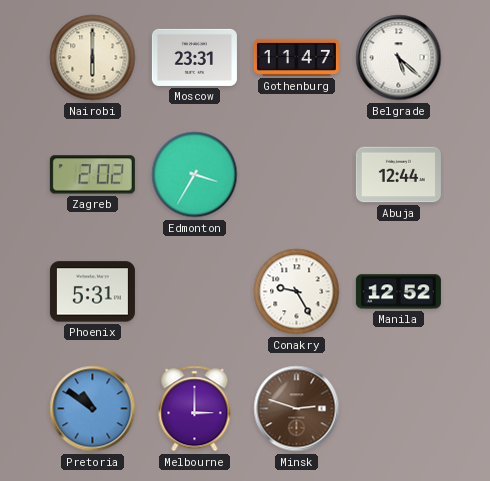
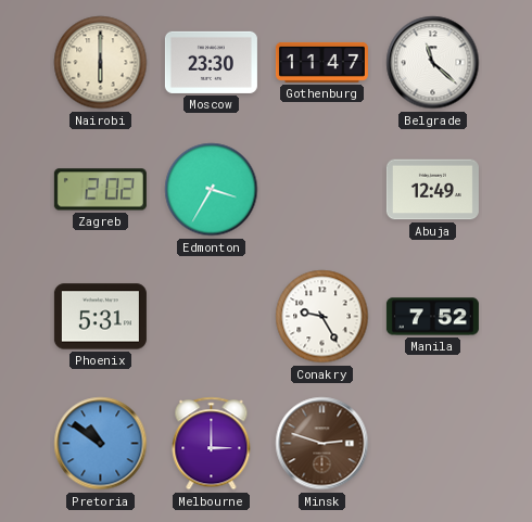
Moscow: 23:31 -> 23:30 (211, 62)
Belgrade: 5:22 -> 11:22 (433, 63)
Abuja: 12:44 -> 12:49 (432, 190)
Manila: 12:52 -> 7:52 (432, 317)
